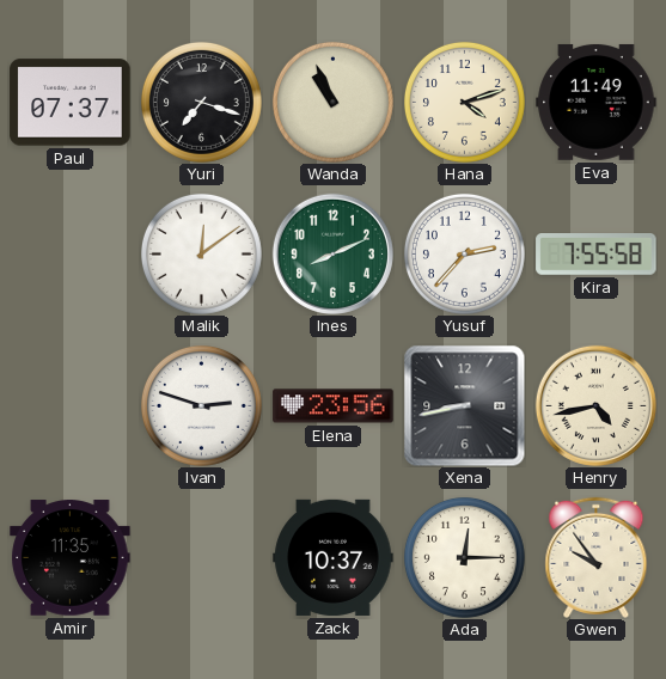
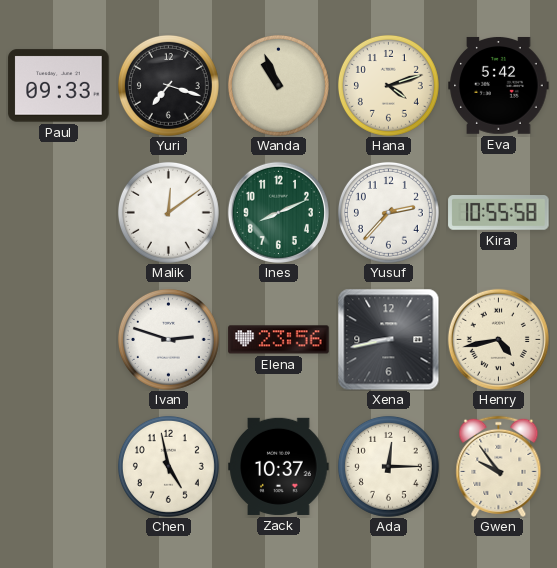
Paul: 07:37 -> 09:33 (59, 86)
Eva: 11:49 -> 5:42 (499, 85)
Kira: 7:55 -> 10:55 (499, 213)
Amir: 11:35 -> none (71, 558)
Chen: none -> 4:58 (168, 466)
